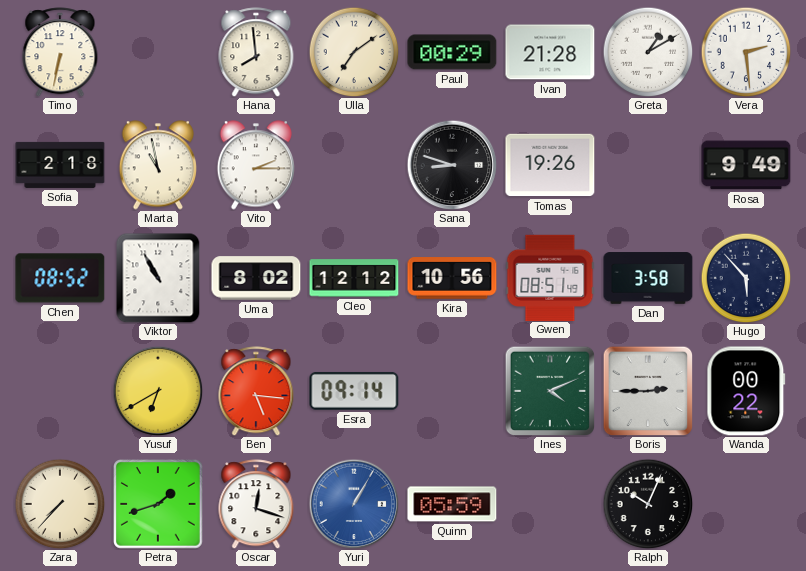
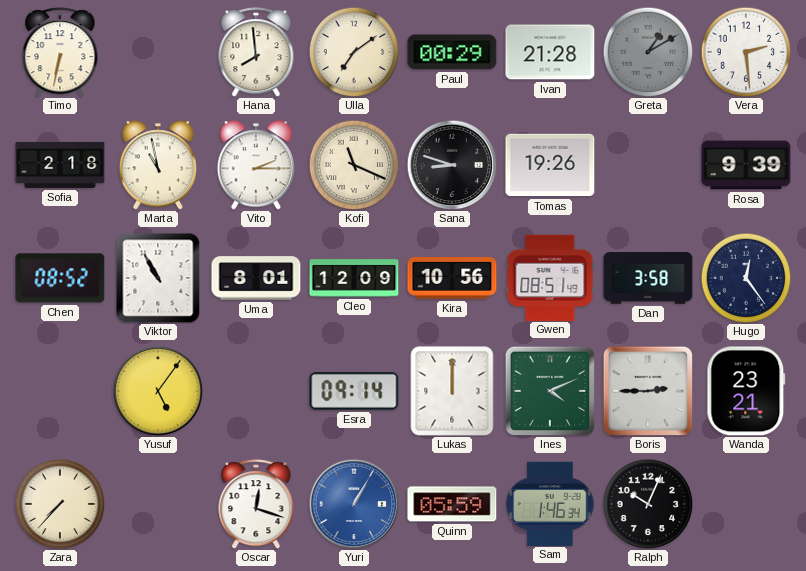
Greta dial: white -> grey (648, 52)
Kofi: none -> 11:19 (354, 165)
Rosa: 9:49 -> 9:39 (746, 165)
Uma: 8:02 -> 8:01 (256, 278)
Cleo: 12:12 -> 12:09 (354, 278)
Hugo: 5:53 -> 12:24 (746, 278)
Yusuf: 6:40 -> 5:06 (158, 391)
Ben: 5:16 -> none (256, 391)
Lukas: none -> 12:00 (452, 391)
Wanda: 00:22 -> 23:21 (746, 391)
Petra: 1:42 -> none (158, 504)
Sam: none -> 1:46 (550, 503)
